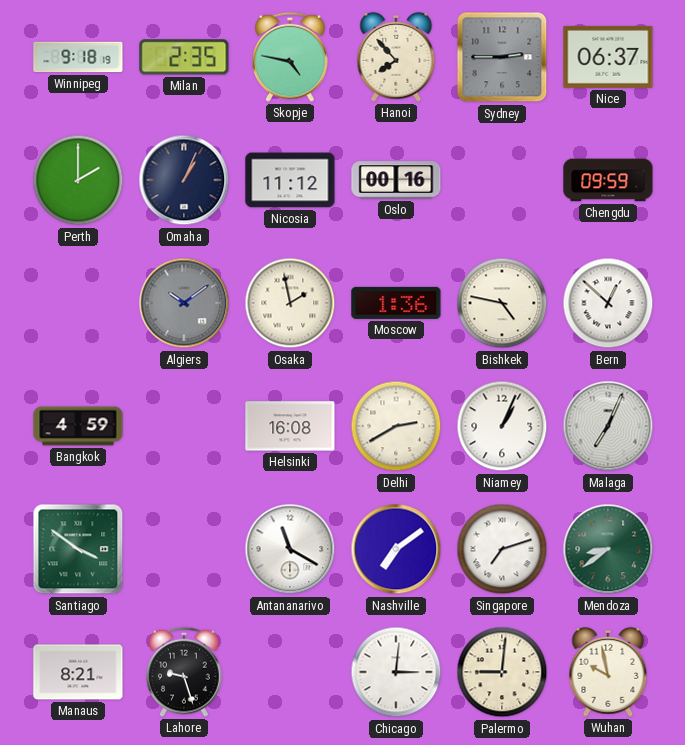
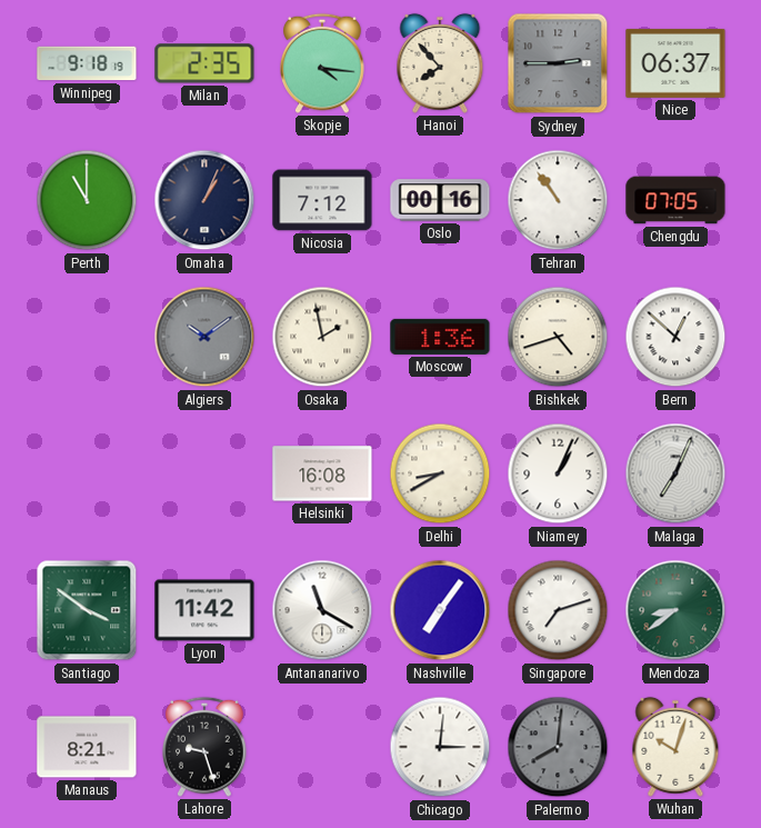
Skopje: 4:47 -> 4:16 (322, 63)
Perth: 2:00 -> 11:00 (87, 200)
Nicosia: 11:12 -> 7:12 (322, 200)
Tehran: none -> 10:54 (558, 200)
Chengdu: 09:59 -> 07:05 (675, 200)
Bishkek: 4:47 -> 4:42 (558, 337)
Bangkok: 4:59 -> none (78, 426)
Delhi: 2:40 -> 8:40 (440, 473)
Lyon: none -> 11:42 (204, 610)
Nashville: 7:09 -> 7:06 (440, 610)
Palermo: 9:01 -> 8:01 (558, 747)
Palermo dial: cream -> grey (558, 747)
Wuhan: 9:58 -> 10:03 (675, 747)
